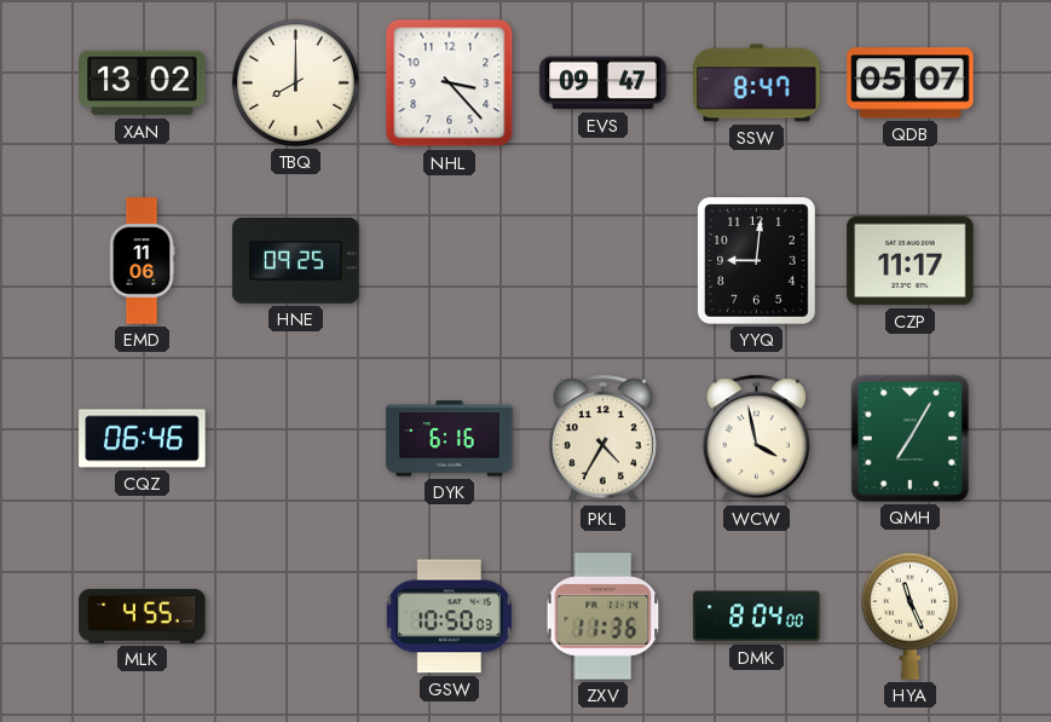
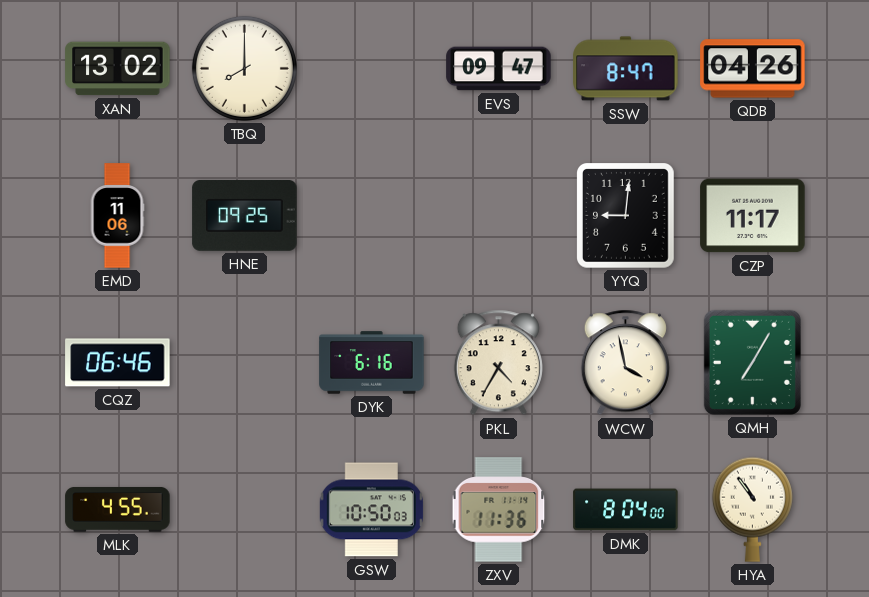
NHL: 3:23 -> none (450, 83)
QDB: 05:07 -> 04:26 (753, 69)
HYA: 11:26 -> 10:54 (752, 509)
